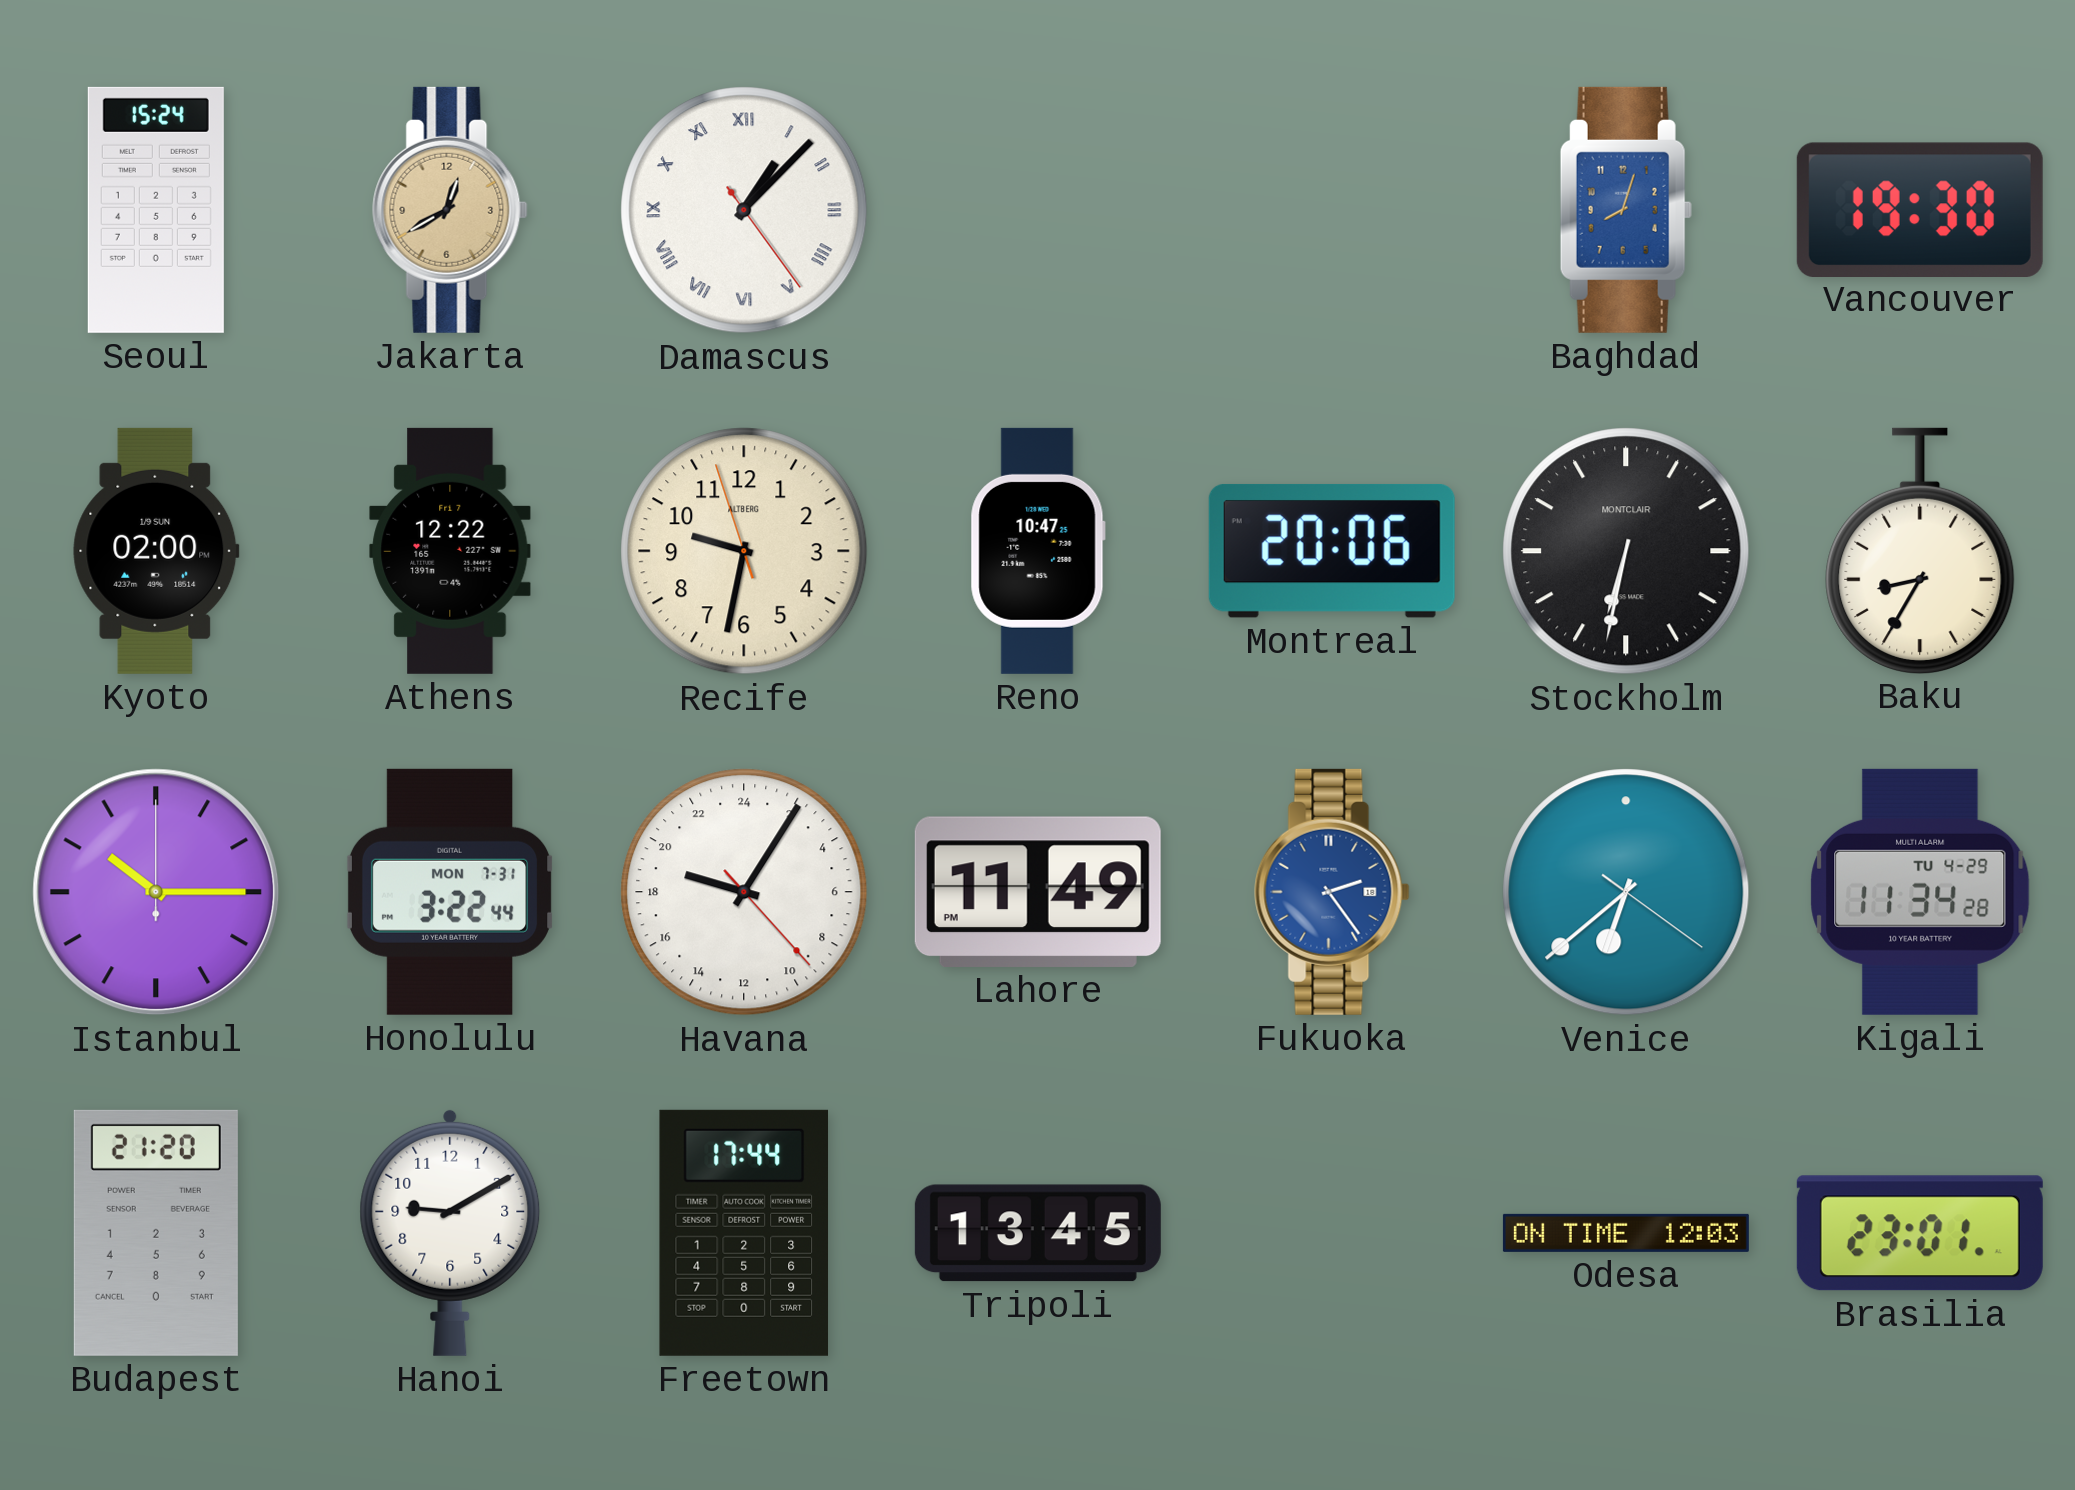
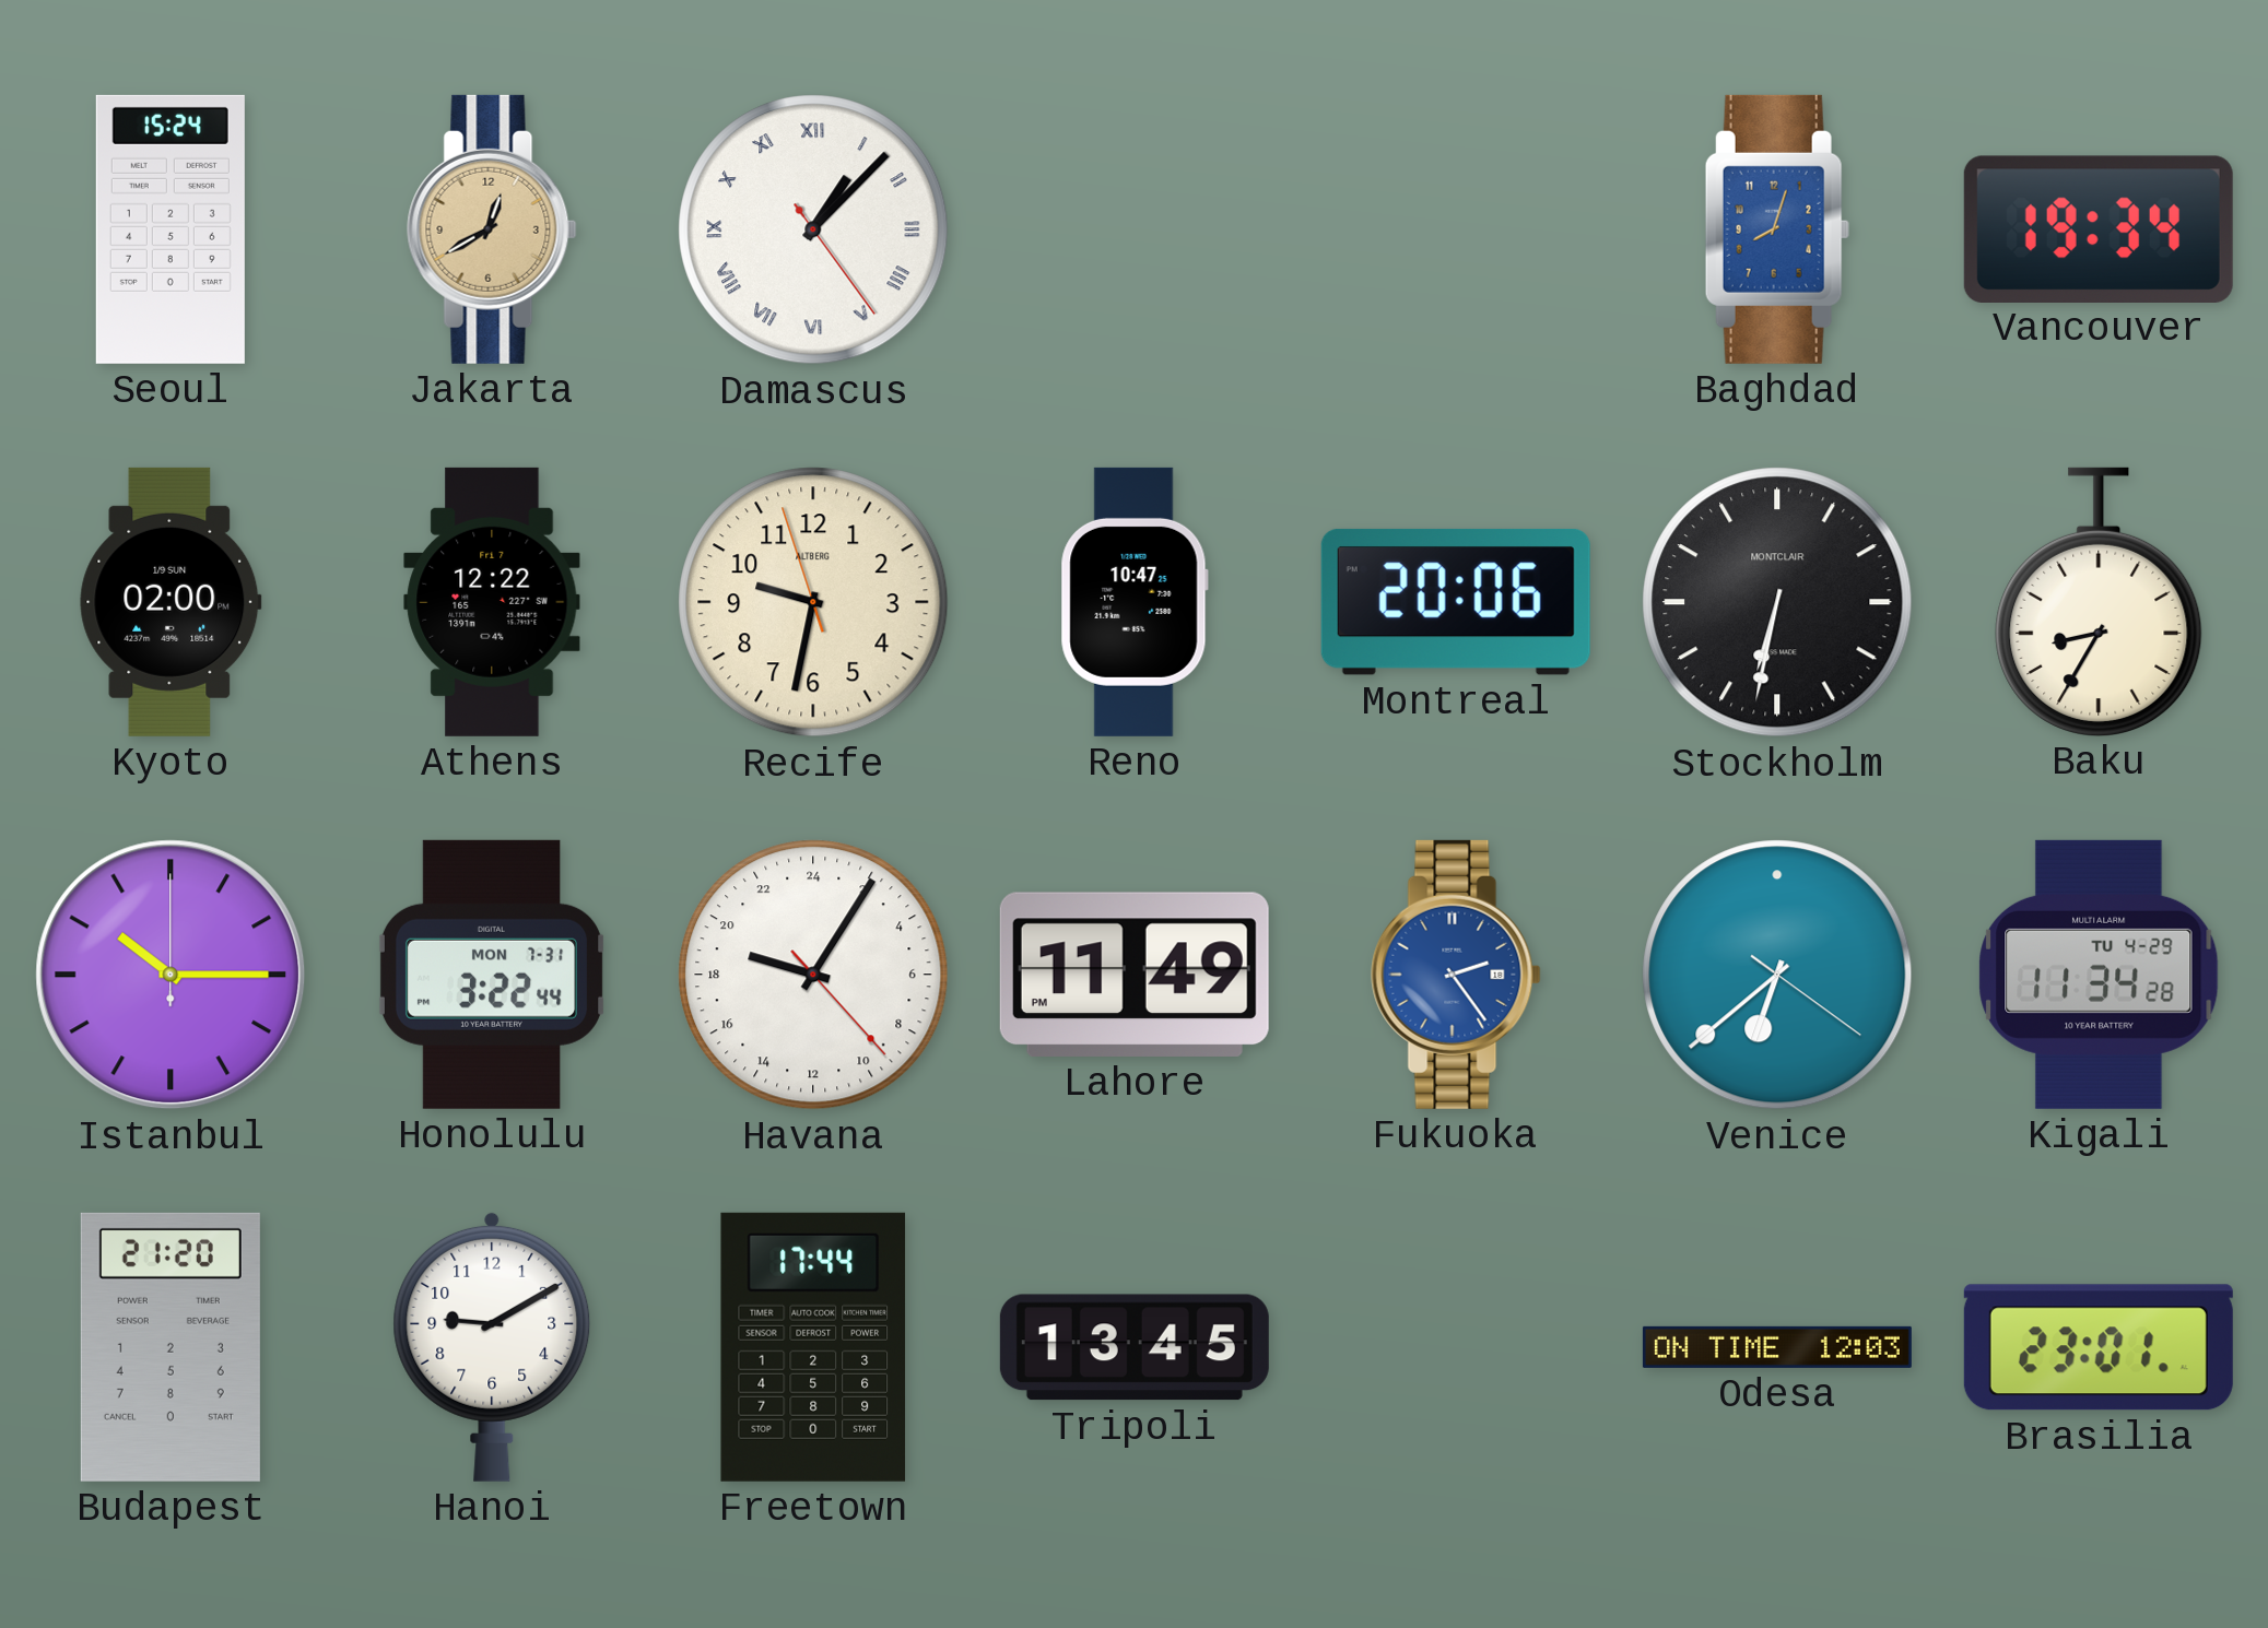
Vancouver: 19:30 -> 19:34 (2099, 228)
